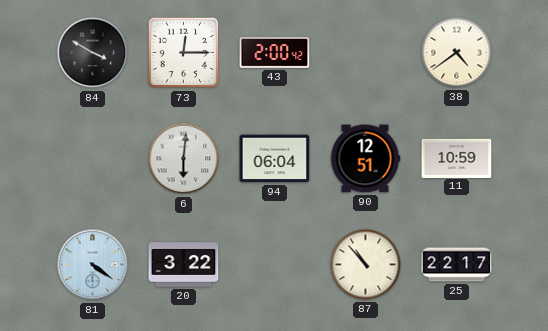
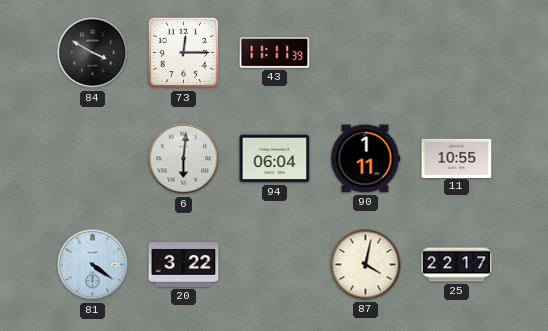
43: 2:00 -> 11:11 (275, 52)
38: 4:39 -> none (457, 53)
90: 12:51 -> 1:11 (365, 159)
11: 10:59 -> 10:55 (457, 158)
87: 10:53 -> 4:02 (366, 265)
